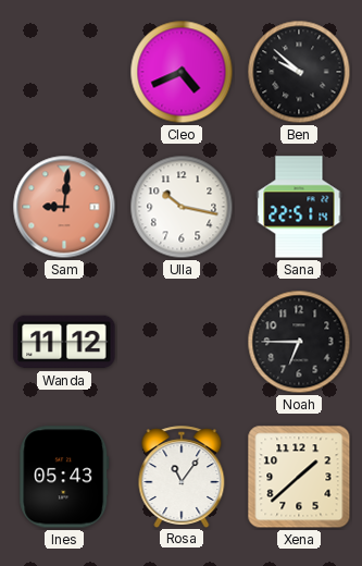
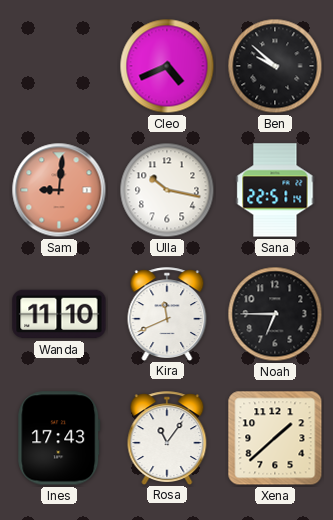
Wanda: 11:12 -> 11:10 (59, 314)
Kira: none -> 11:41 (167, 314)
Ines: 05:43 -> 17:43 (59, 438)
